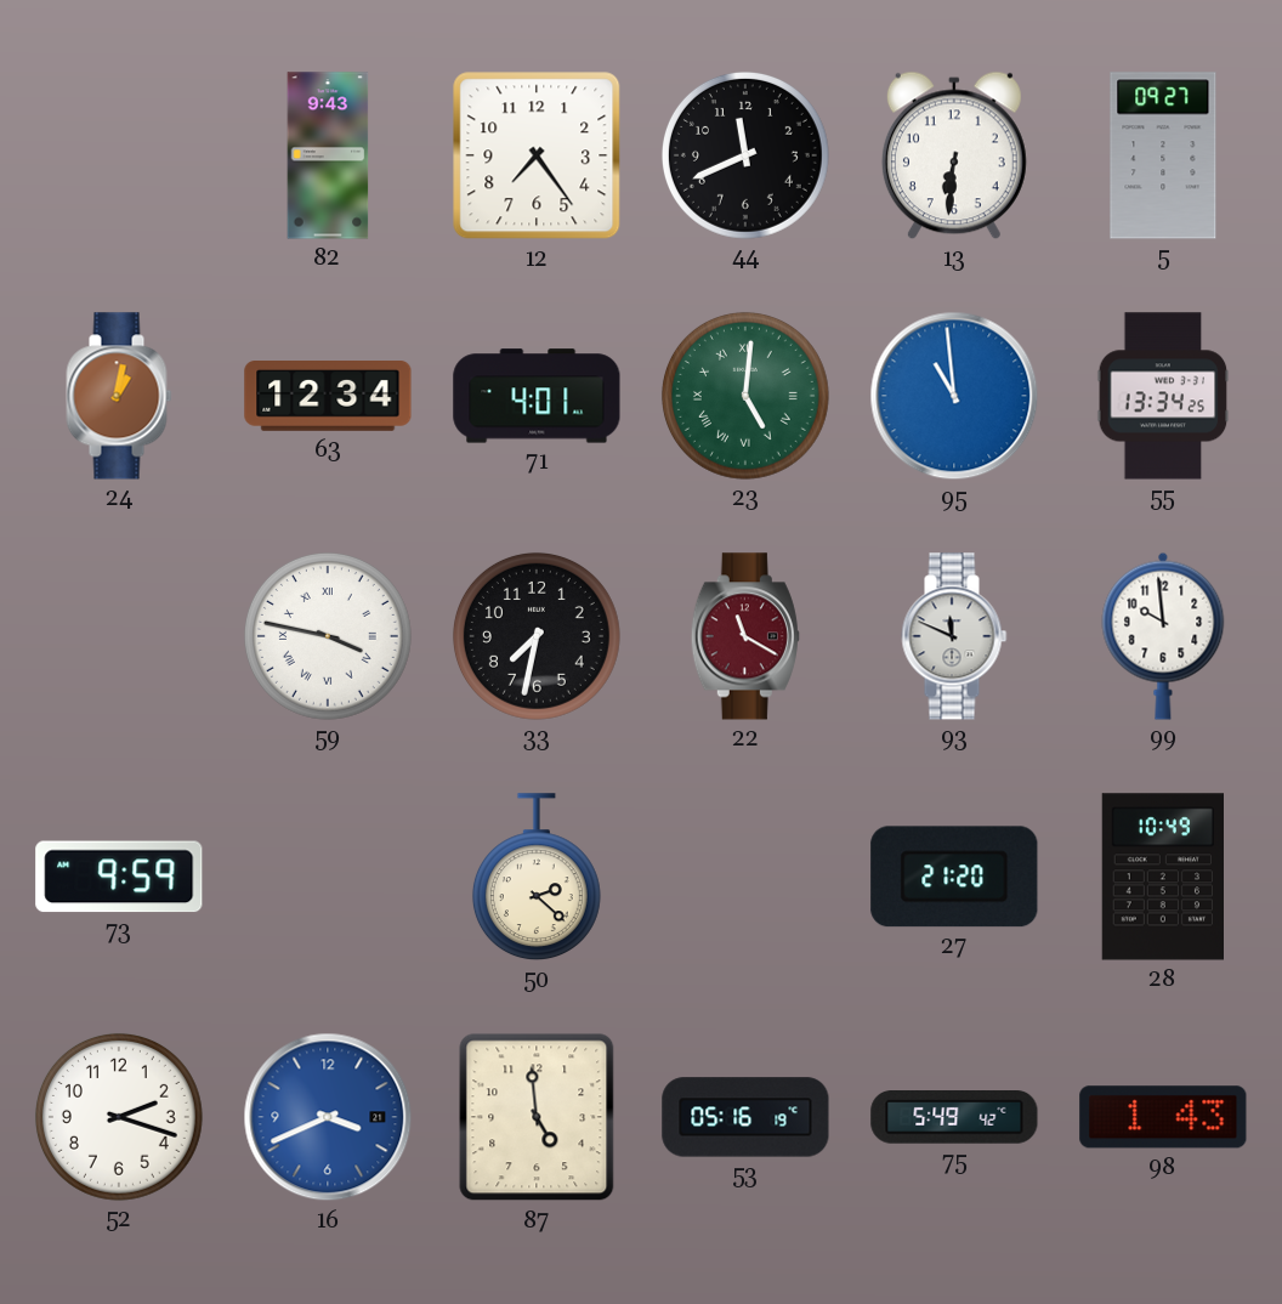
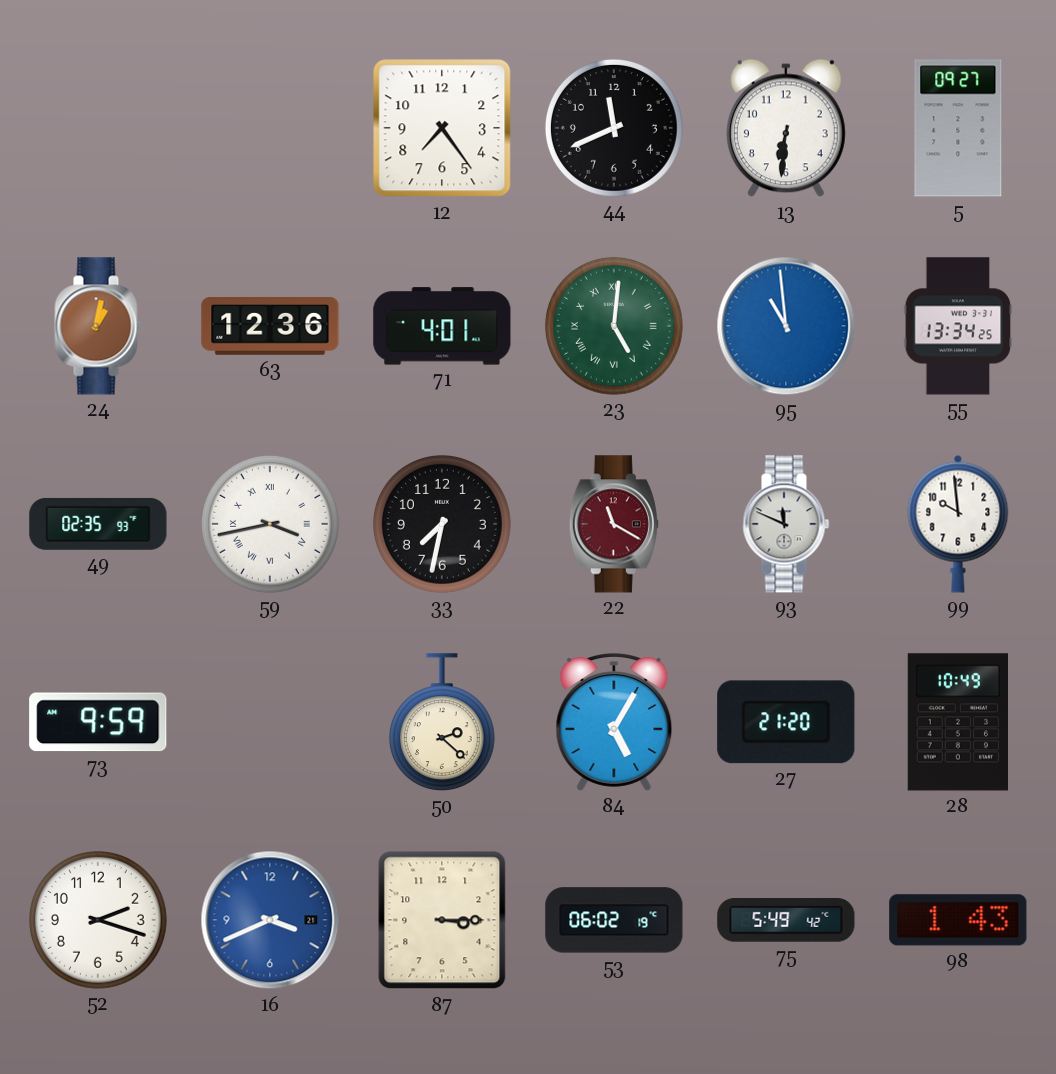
82: 9:43 -> none (328, 155)
63: 12:34 -> 12:36 (270, 327)
49: none -> 02:35 (98, 524)
59: 3:47 -> 3:43 (270, 524)
84: none -> 5:05 (614, 723)
87: 4:59 -> 3:15 (442, 920)
53: 05:16 -> 06:02 (614, 920)
